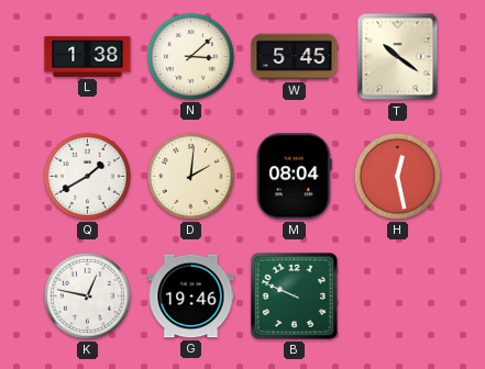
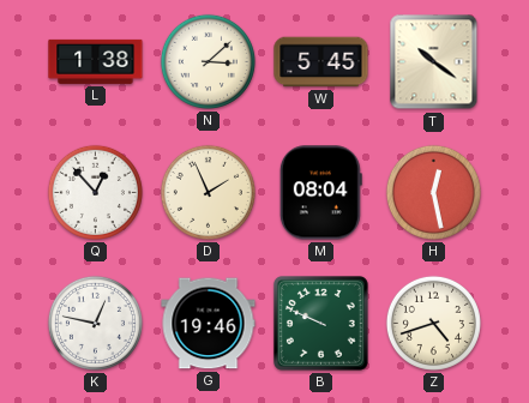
Q: 1:40 -> 12:53 (95, 192)
D: 2:01 -> 1:56 (208, 192)
Z: none -> 4:42 (433, 323)
